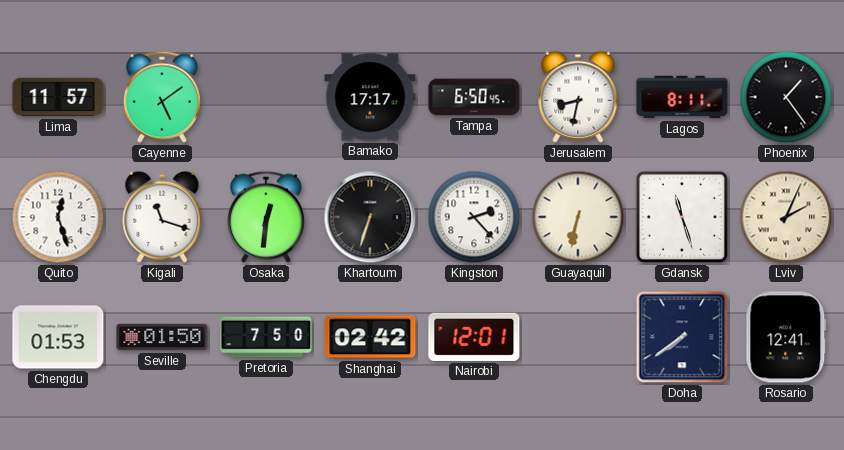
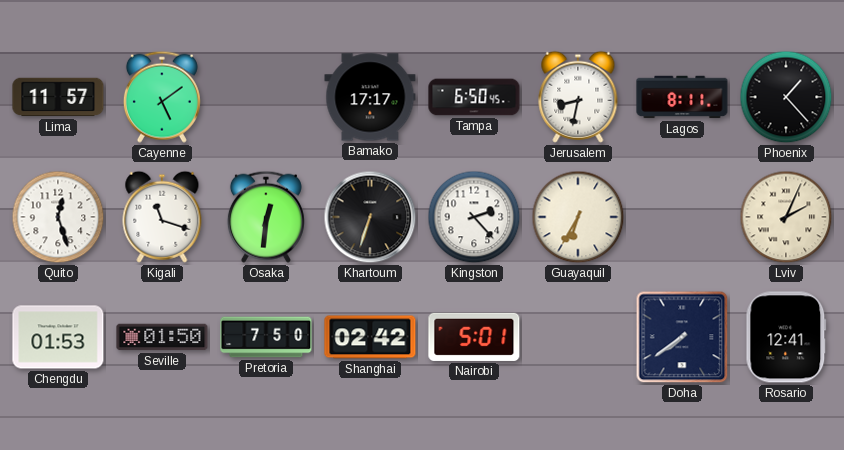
Phoenix: 1:24 -> 1:23 (786, 97)
Guayaquil: 6:32 -> 6:35 (578, 217)
Gdansk: 11:27 -> none (682, 217)
Nairobi: 12:01 -> 5:01 (474, 337)
